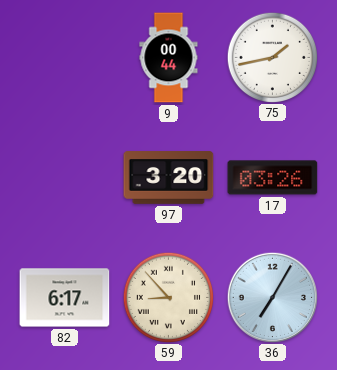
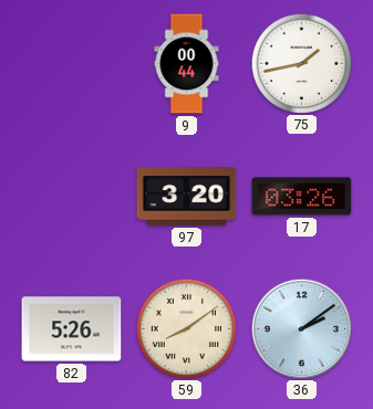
82: 6:17 -> 5:26 (72, 329)
59: 8:53 -> 8:09 (186, 328)
36: 7:05 -> 2:09 (301, 328)
